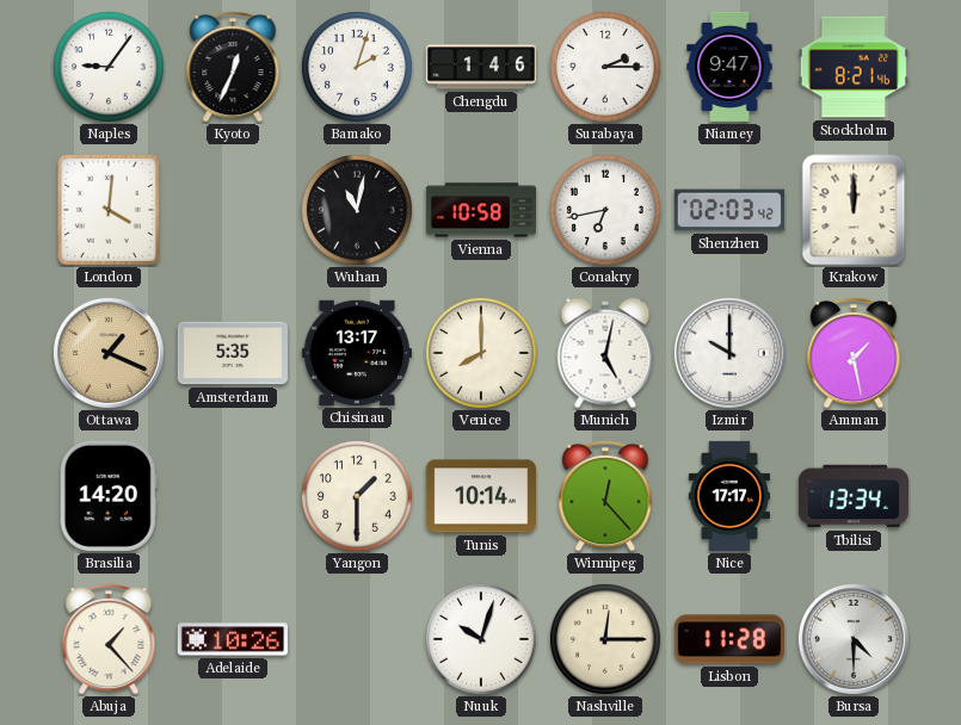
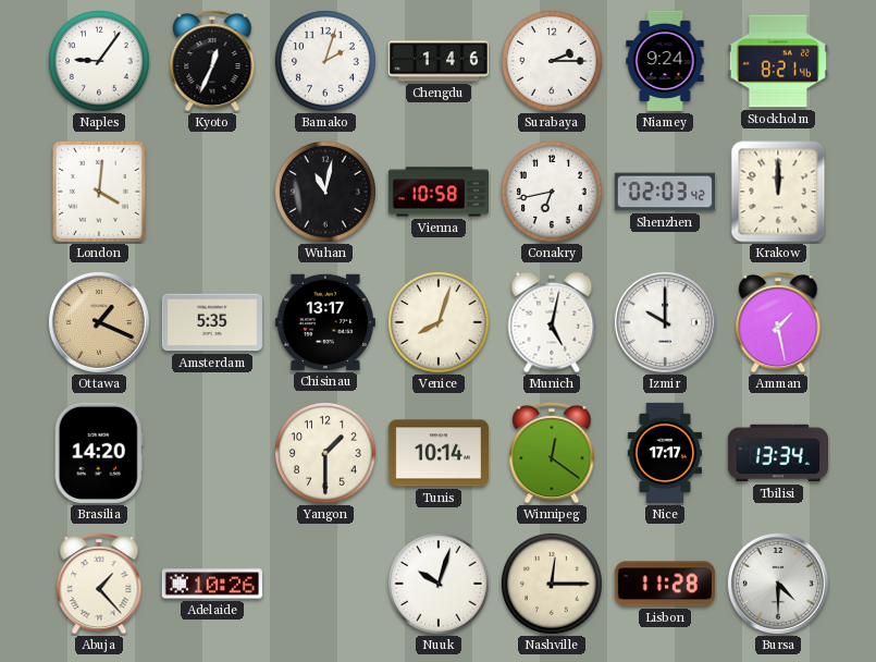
Niamey: 9:47 -> 9:24 (665, 61)
Venice: 8:00 -> 8:03 (439, 322)
Winnipeg: 12:23 -> 12:21 (552, 453)
